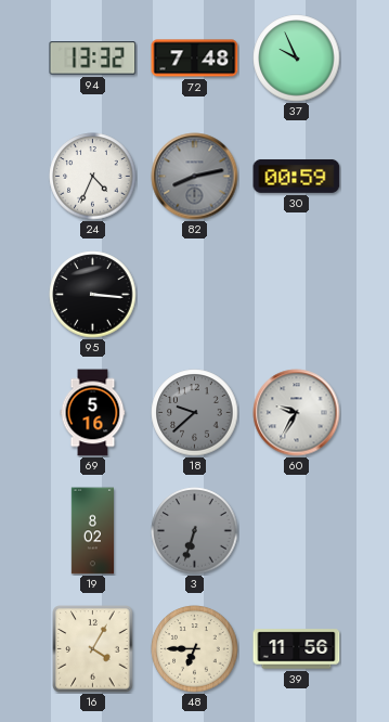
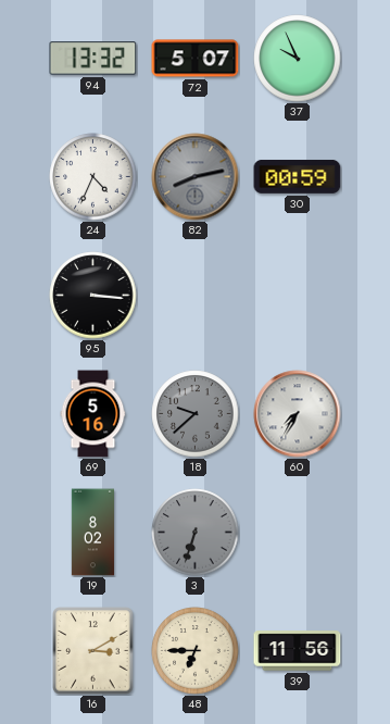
72: 7:48 -> 5:07 (196, 59)
60: 9:35 -> 7:35 (298, 414)
16: 4:05 -> 3:10 (93, 651)
